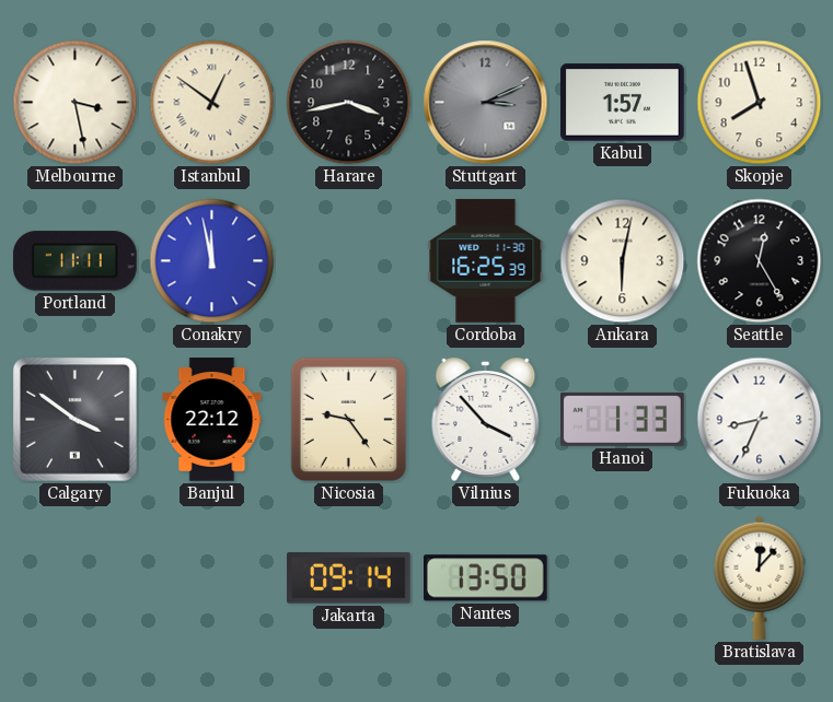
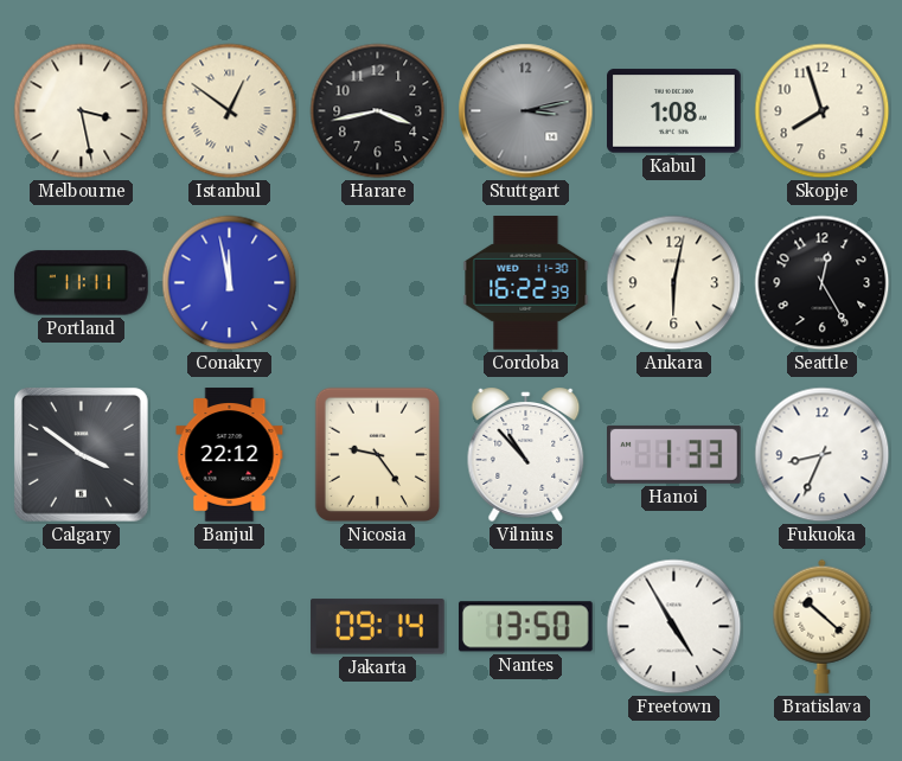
Stuttgart: 3:11 -> 3:13 (526, 111)
Kabul: 1:57 -> 1:08 (674, 111)
Cordoba: 16:25 -> 16:22 (526, 283)
Vilnius: 3:53 -> 10:53 (526, 454)
Freetown: none -> 4:55 (674, 627)
Bratislava: 12:07 -> 10:22 (823, 626)
